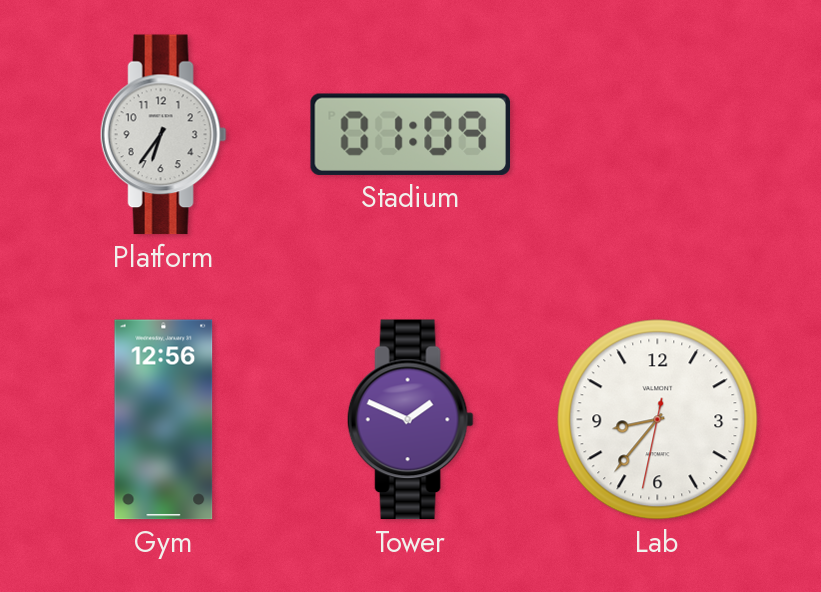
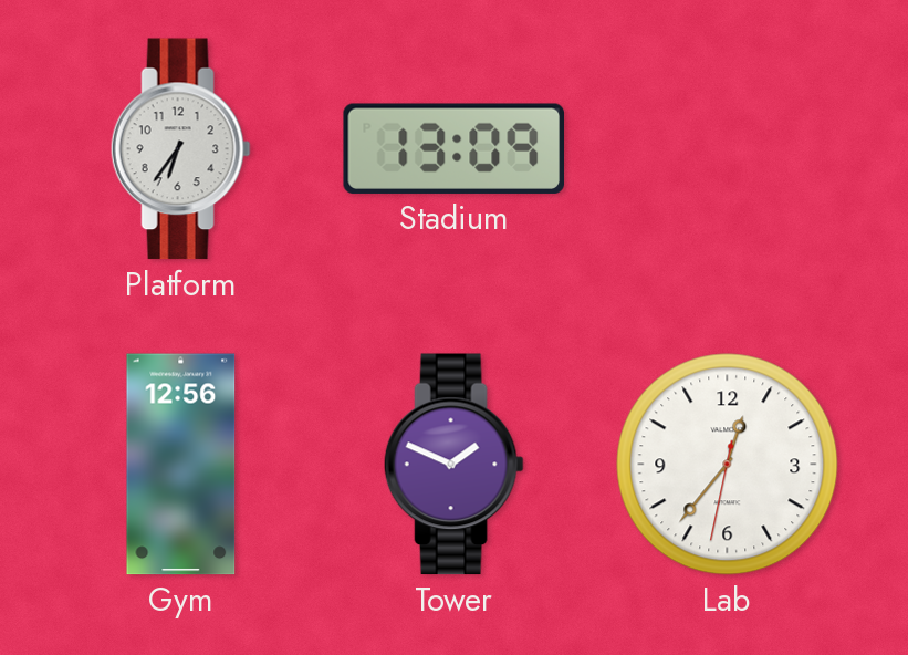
Stadium: 01:09 -> 13:09 (453, 148)
Lab: 8:36 -> 12:36 (728, 465)
